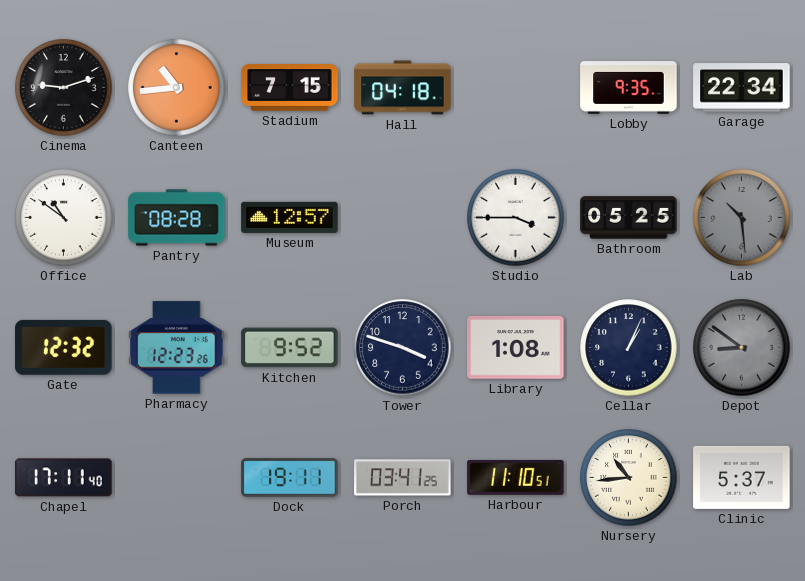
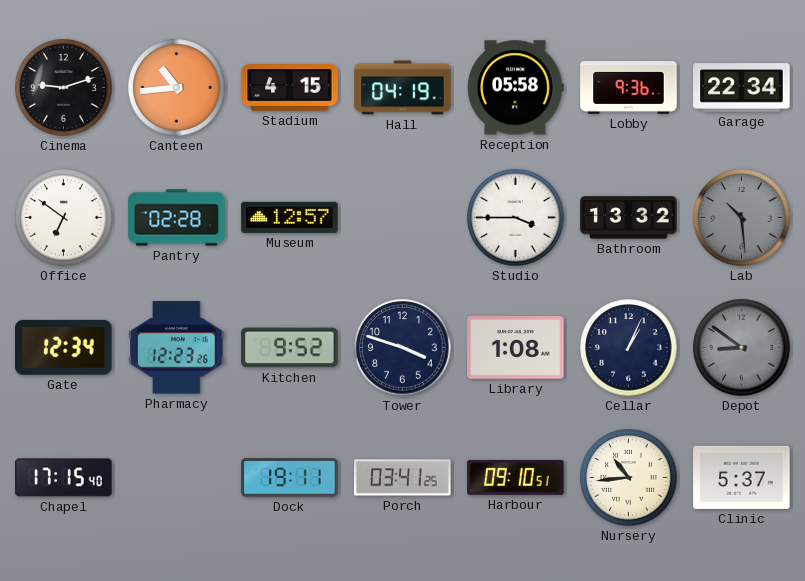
Stadium: 7:15 -> 4:15 (290, 88)
Hall: 04:18 -> 04:19 (403, 88)
Reception: none -> 05:58 (516, 88)
Lobby: 9:35 -> 9:36 (629, 88)
Office: 10:51 -> 6:51 (64, 218)
Pantry: 08:28 -> 02:28 (177, 218)
Bathroom: 05:25 -> 13:32 (629, 218)
Gate: 12:32 -> 12:34 (64, 347)
Chapel: 17:11 -> 17:15 (64, 478)
Harbour: 11:10 -> 09:10 (516, 477)
